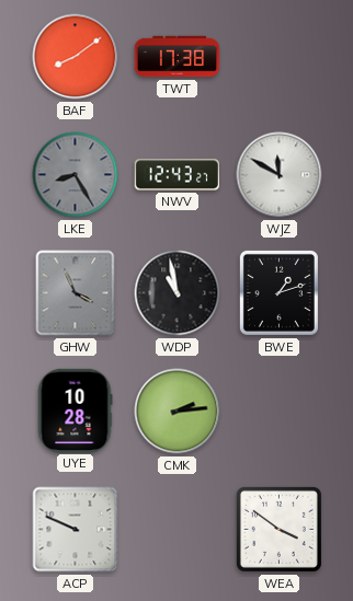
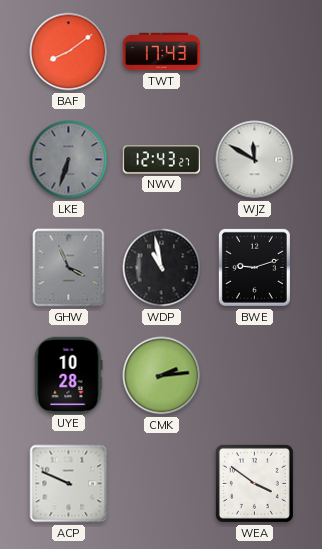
TWT: 17:38 -> 17:43 (162, 52)
LKE: 8:25 -> 6:33 (69, 160)
BWE: 1:12 -> 9:12 (254, 267)
